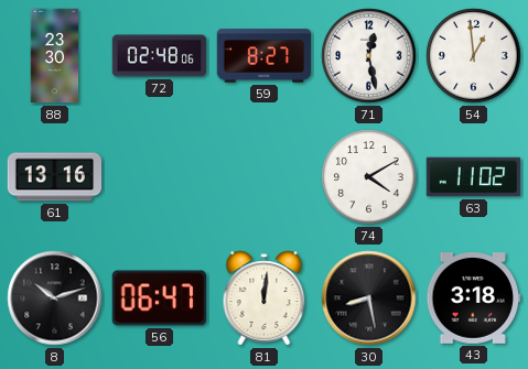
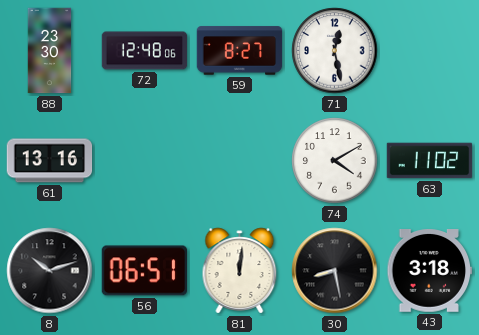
72: 02:48 -> 12:48 (145, 51)
54: 12:59 -> none (474, 56)
56: 06:47 -> 06:51 (145, 271)
